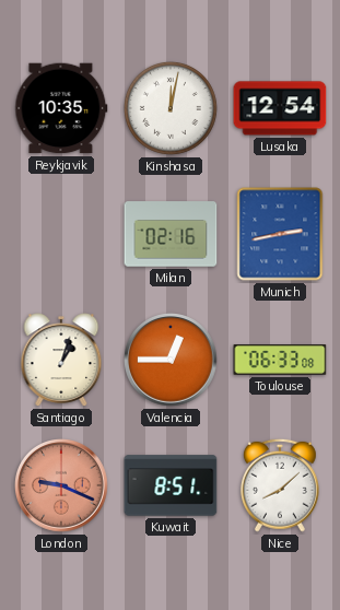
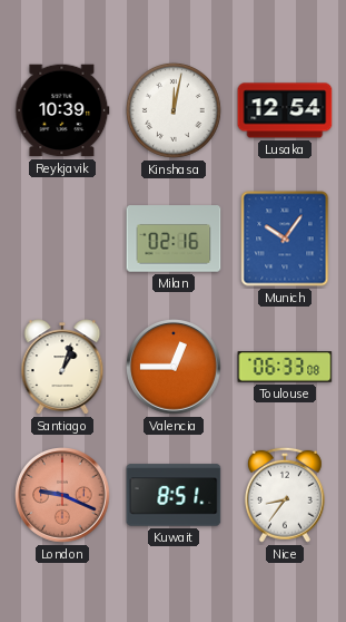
Reykjavik: 10:35 -> 10:39 (62, 110)
Munich: 2:43 -> 10:06 (285, 239)
Nice: 8:08 -> 8:36 (285, 495)
